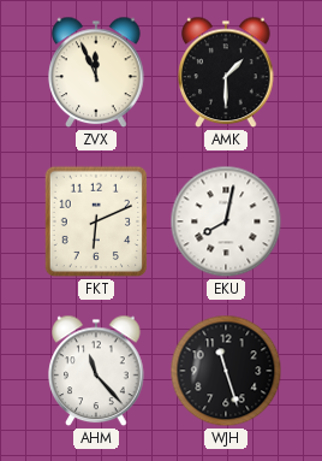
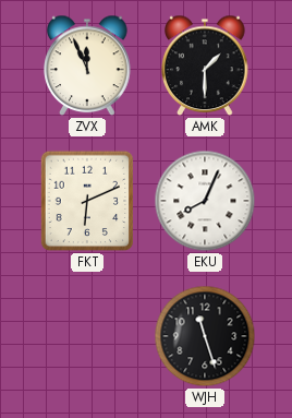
EKU: 8:02 -> 8:04 (205, 201)
AHM: 11:23 -> none (96, 371)
